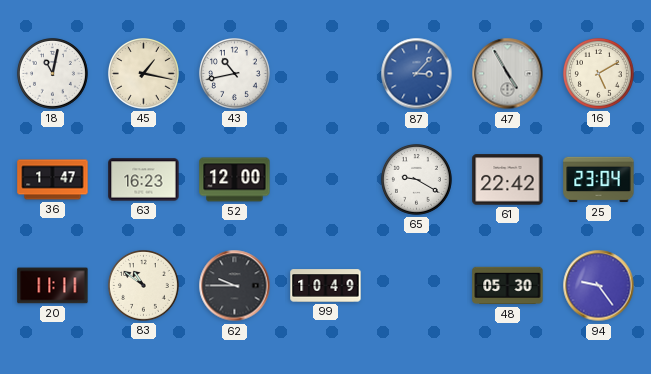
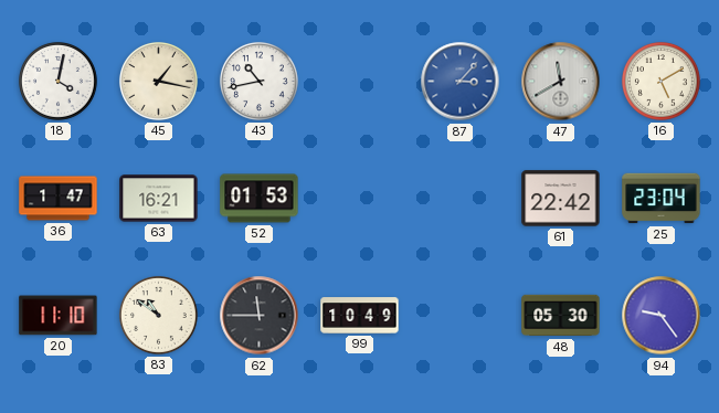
18: 11:02 -> 4:02 (59, 82)
47: 4:55 -> 11:40 (561, 82)
63: 16:23 -> 16:21 (159, 199)
52: 12:00 -> 01:53 (260, 199)
65: 9:20 -> none (417, 180)
20: 11:11 -> 11:10 (59, 316)
62: 9:45 -> 11:45 (260, 316)
